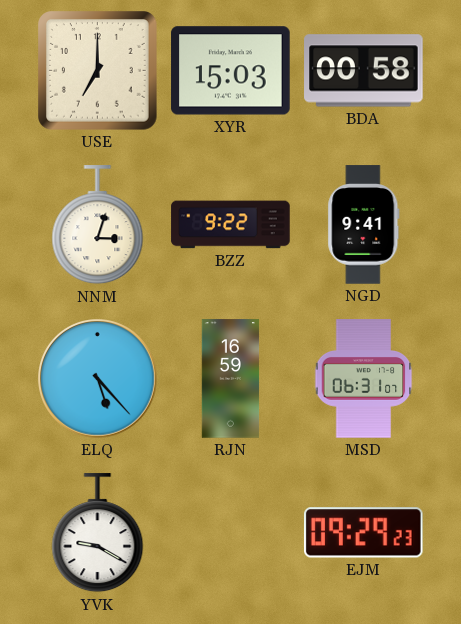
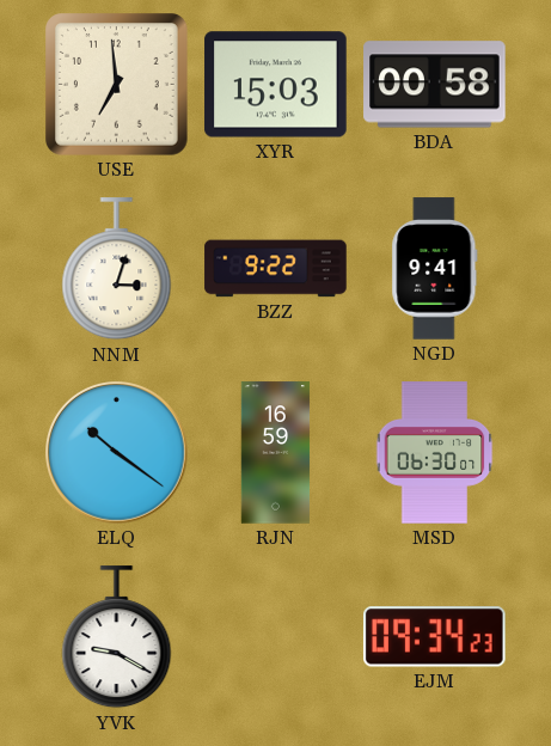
USE: 7:00 -> 6:59 (117, 85)
ELQ: 5:23 -> 10:21 (117, 453)
MSD: 06:31 -> 06:30 (435, 453)
EJM: 09:29 -> 09:34 (435, 637)
